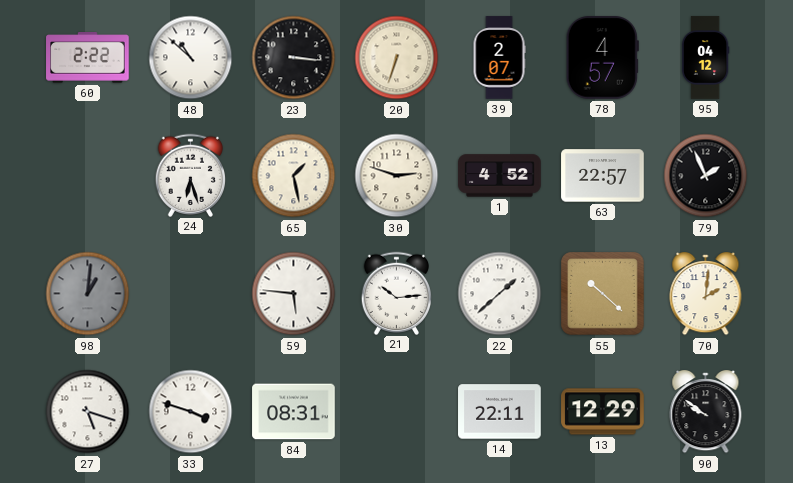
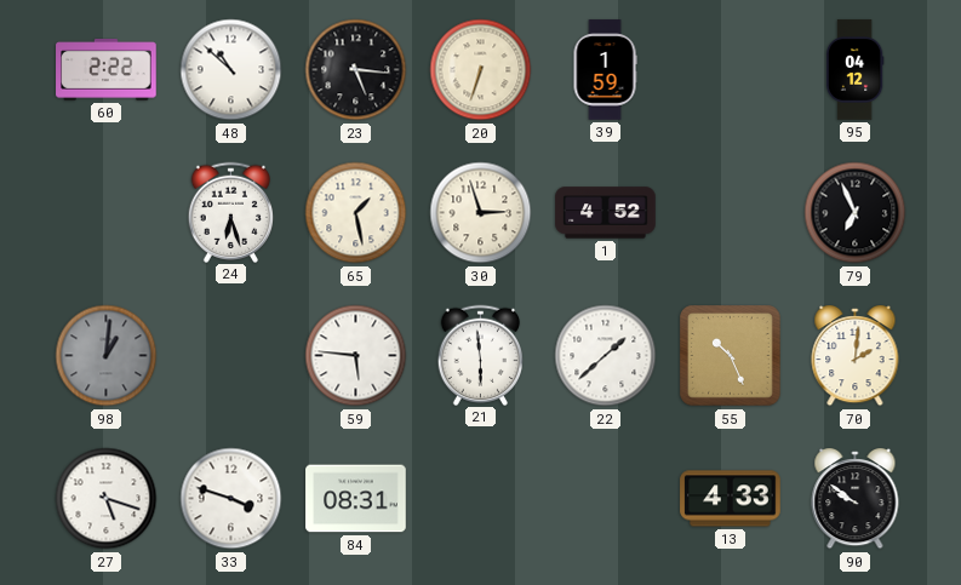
23: 3:16 -> 5:16 (356, 70)
39: 2:07 -> 1:59 (605, 70)
78: 4:57 -> none (602, 58)
30: 2:48 -> 2:57 (481, 213)
63: 22:57 -> none (603, 176)
79: 1:56 -> 6:56 (856, 213)
21: 10:14 -> 5:59 (481, 355)
55: 10:22 -> 10:26 (731, 356)
14: 22:11 -> none (500, 412)
13: 12:29 -> 4:33 (731, 499)
